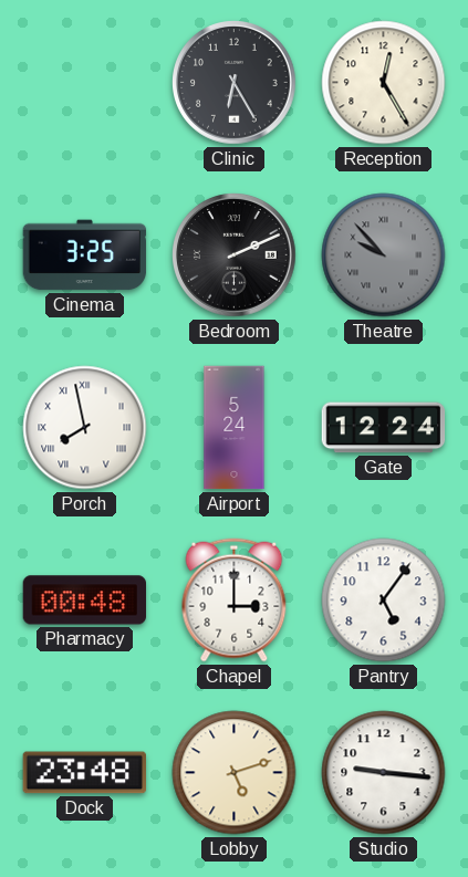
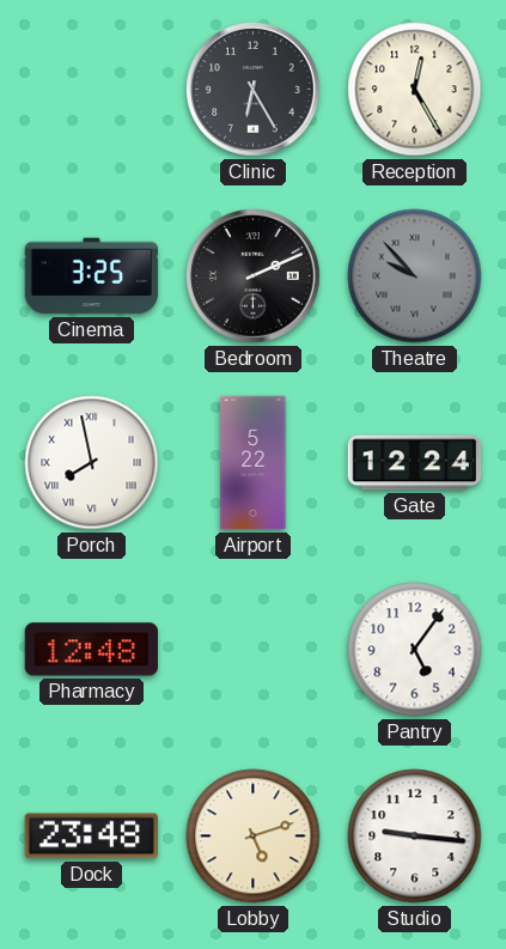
Airport: 5:24 -> 5:22 (254, 463)
Pharmacy: 00:48 -> 12:48 (91, 650)
Chapel: 3:00 -> none (235, 601)
